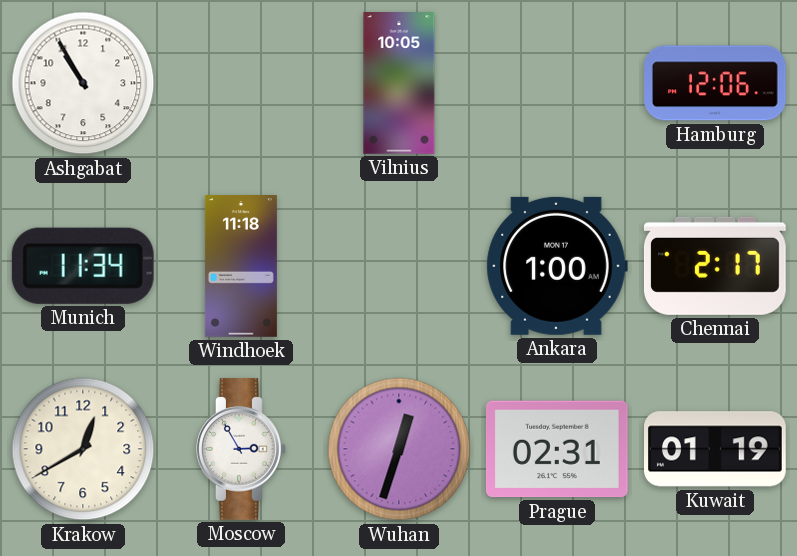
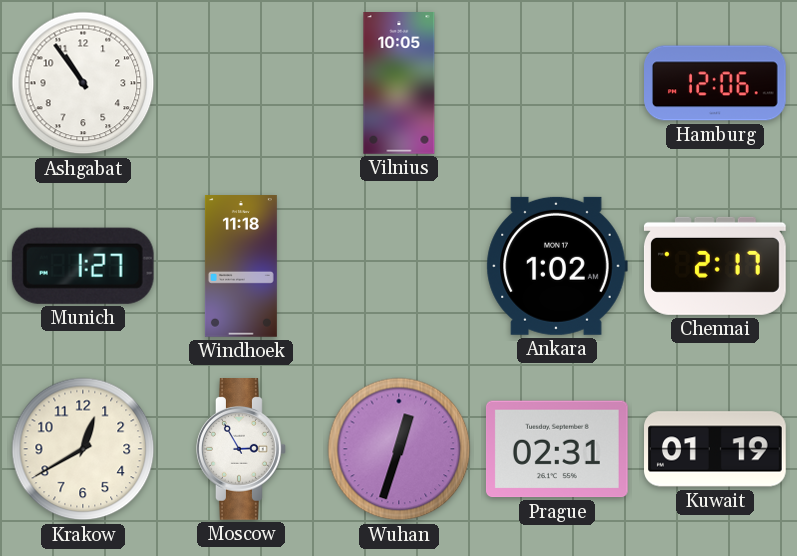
Ashgabat: 10:55 -> 10:54 (83, 83)
Munich: 11:34 -> 1:27 (83, 266)
Ankara: 1:00 -> 1:02 (557, 266)
